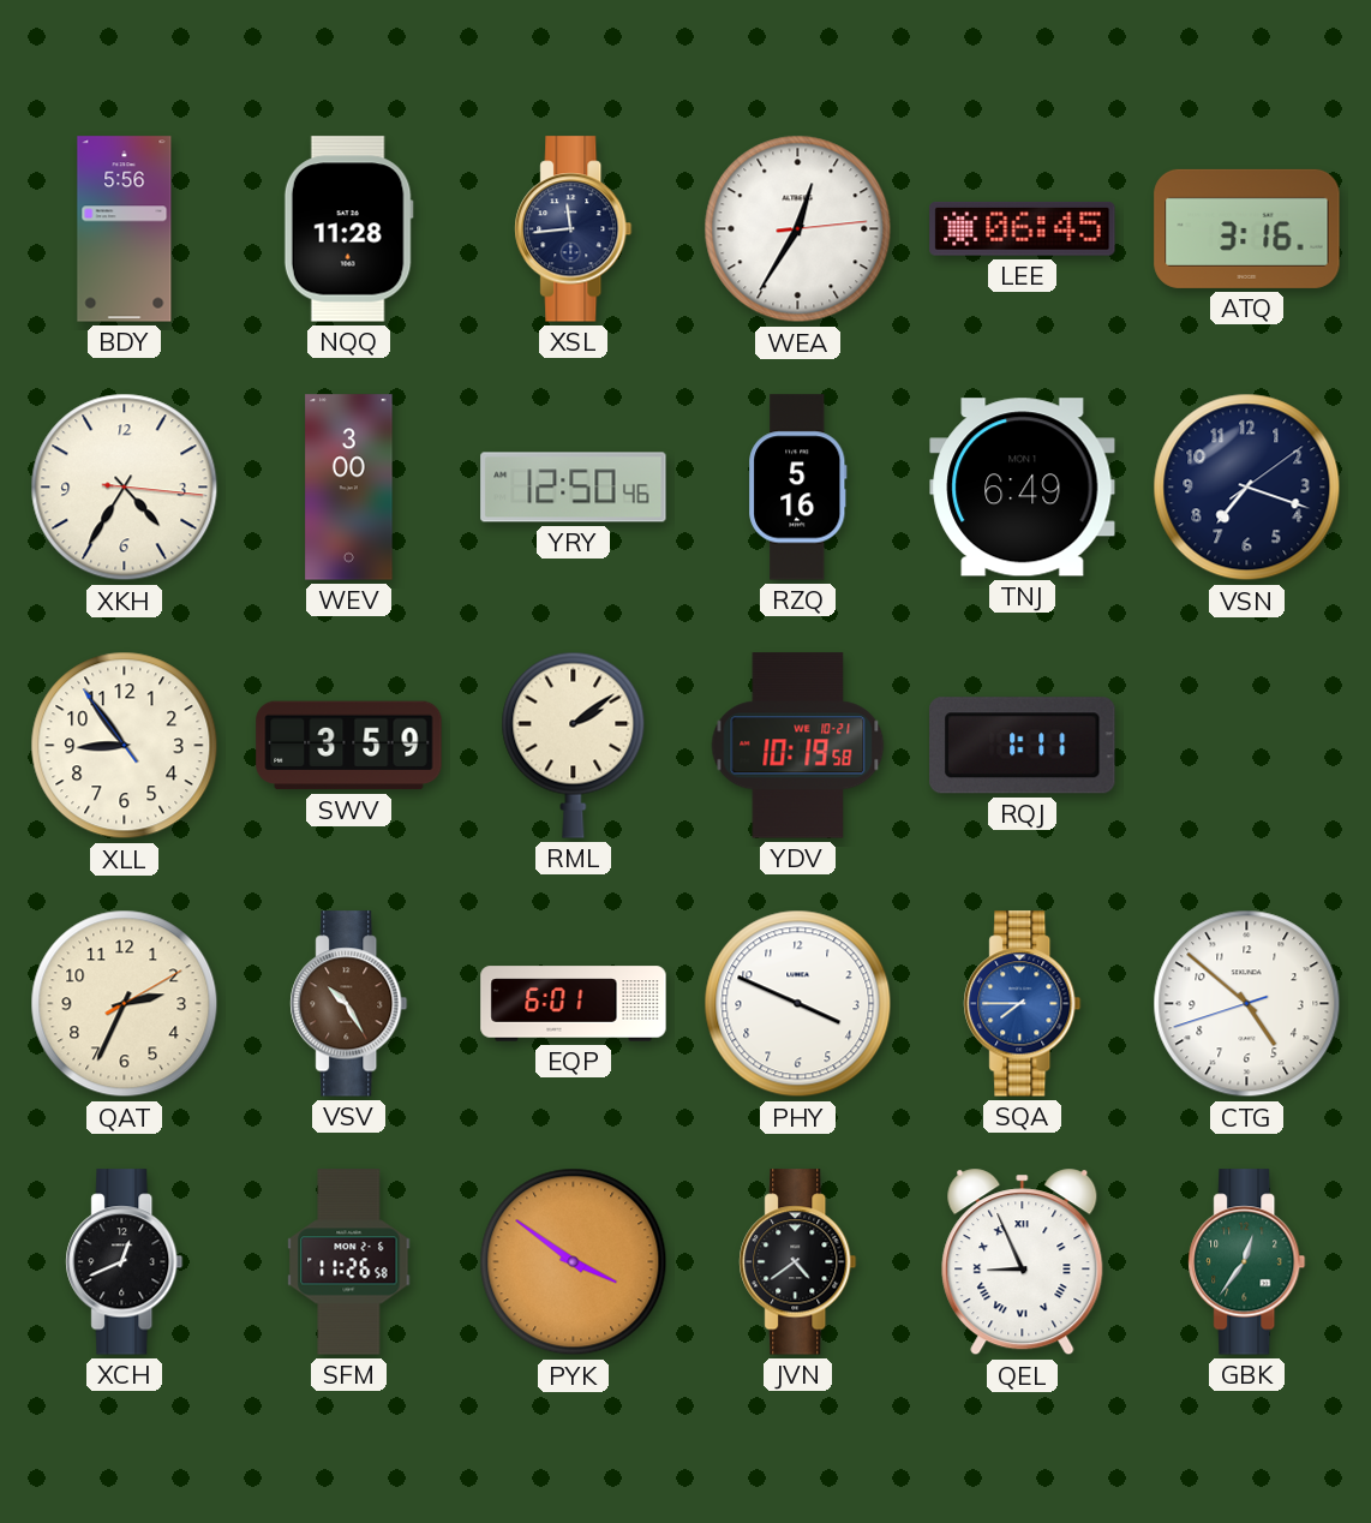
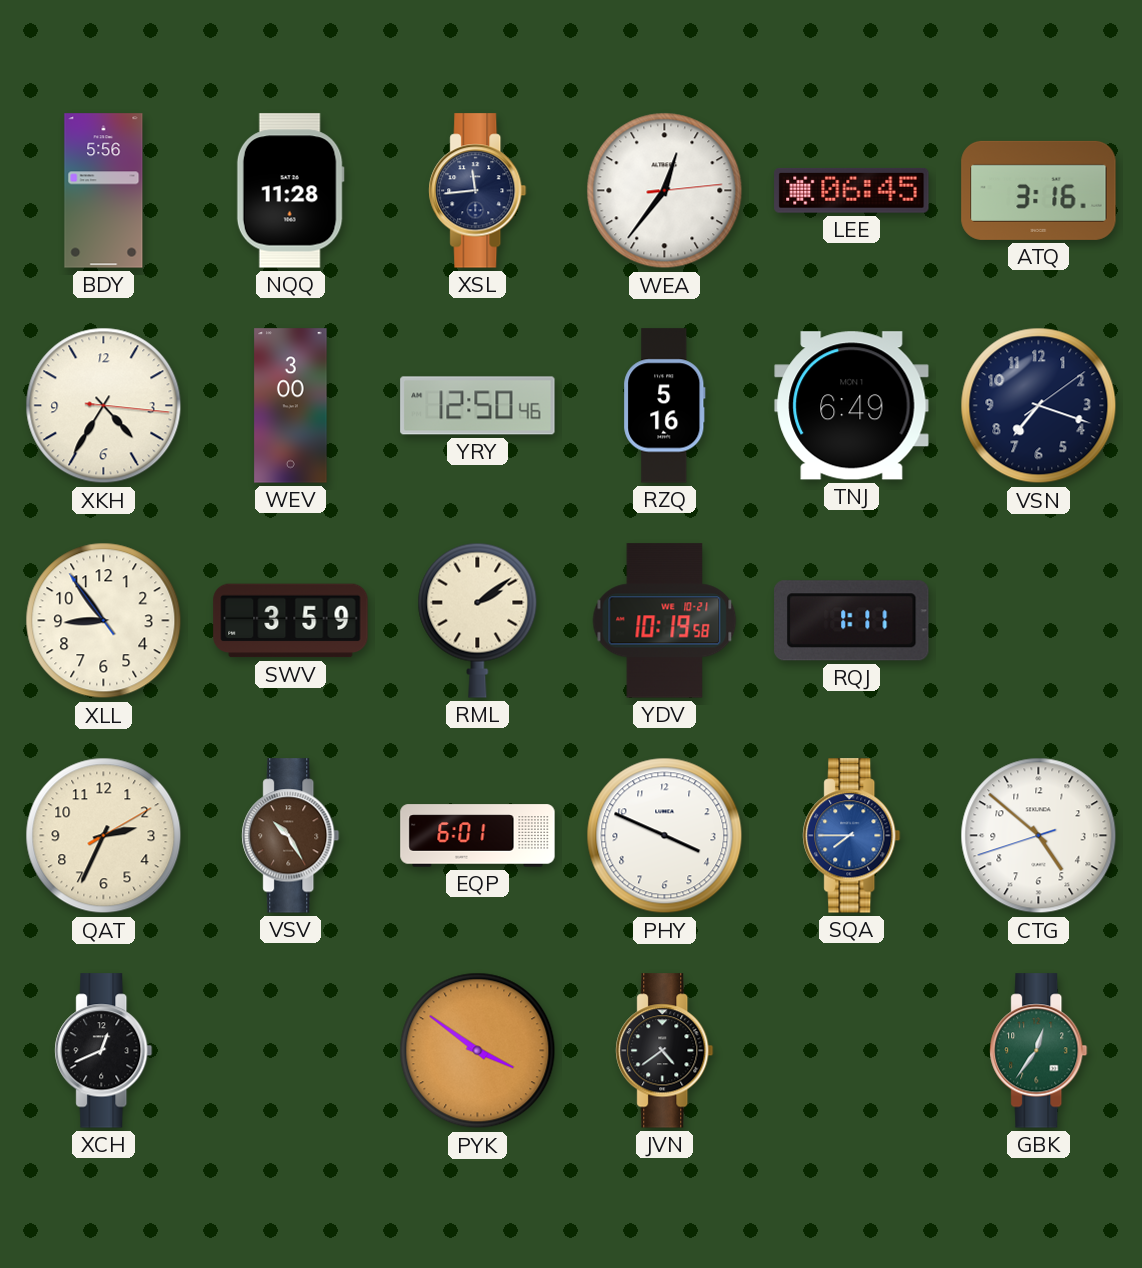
WEA: 12:35 -> 12:36 (665, 191)
SFM: 11:26 -> none (349, 1262)
QEL: 8:56 -> none (1023, 1262)
